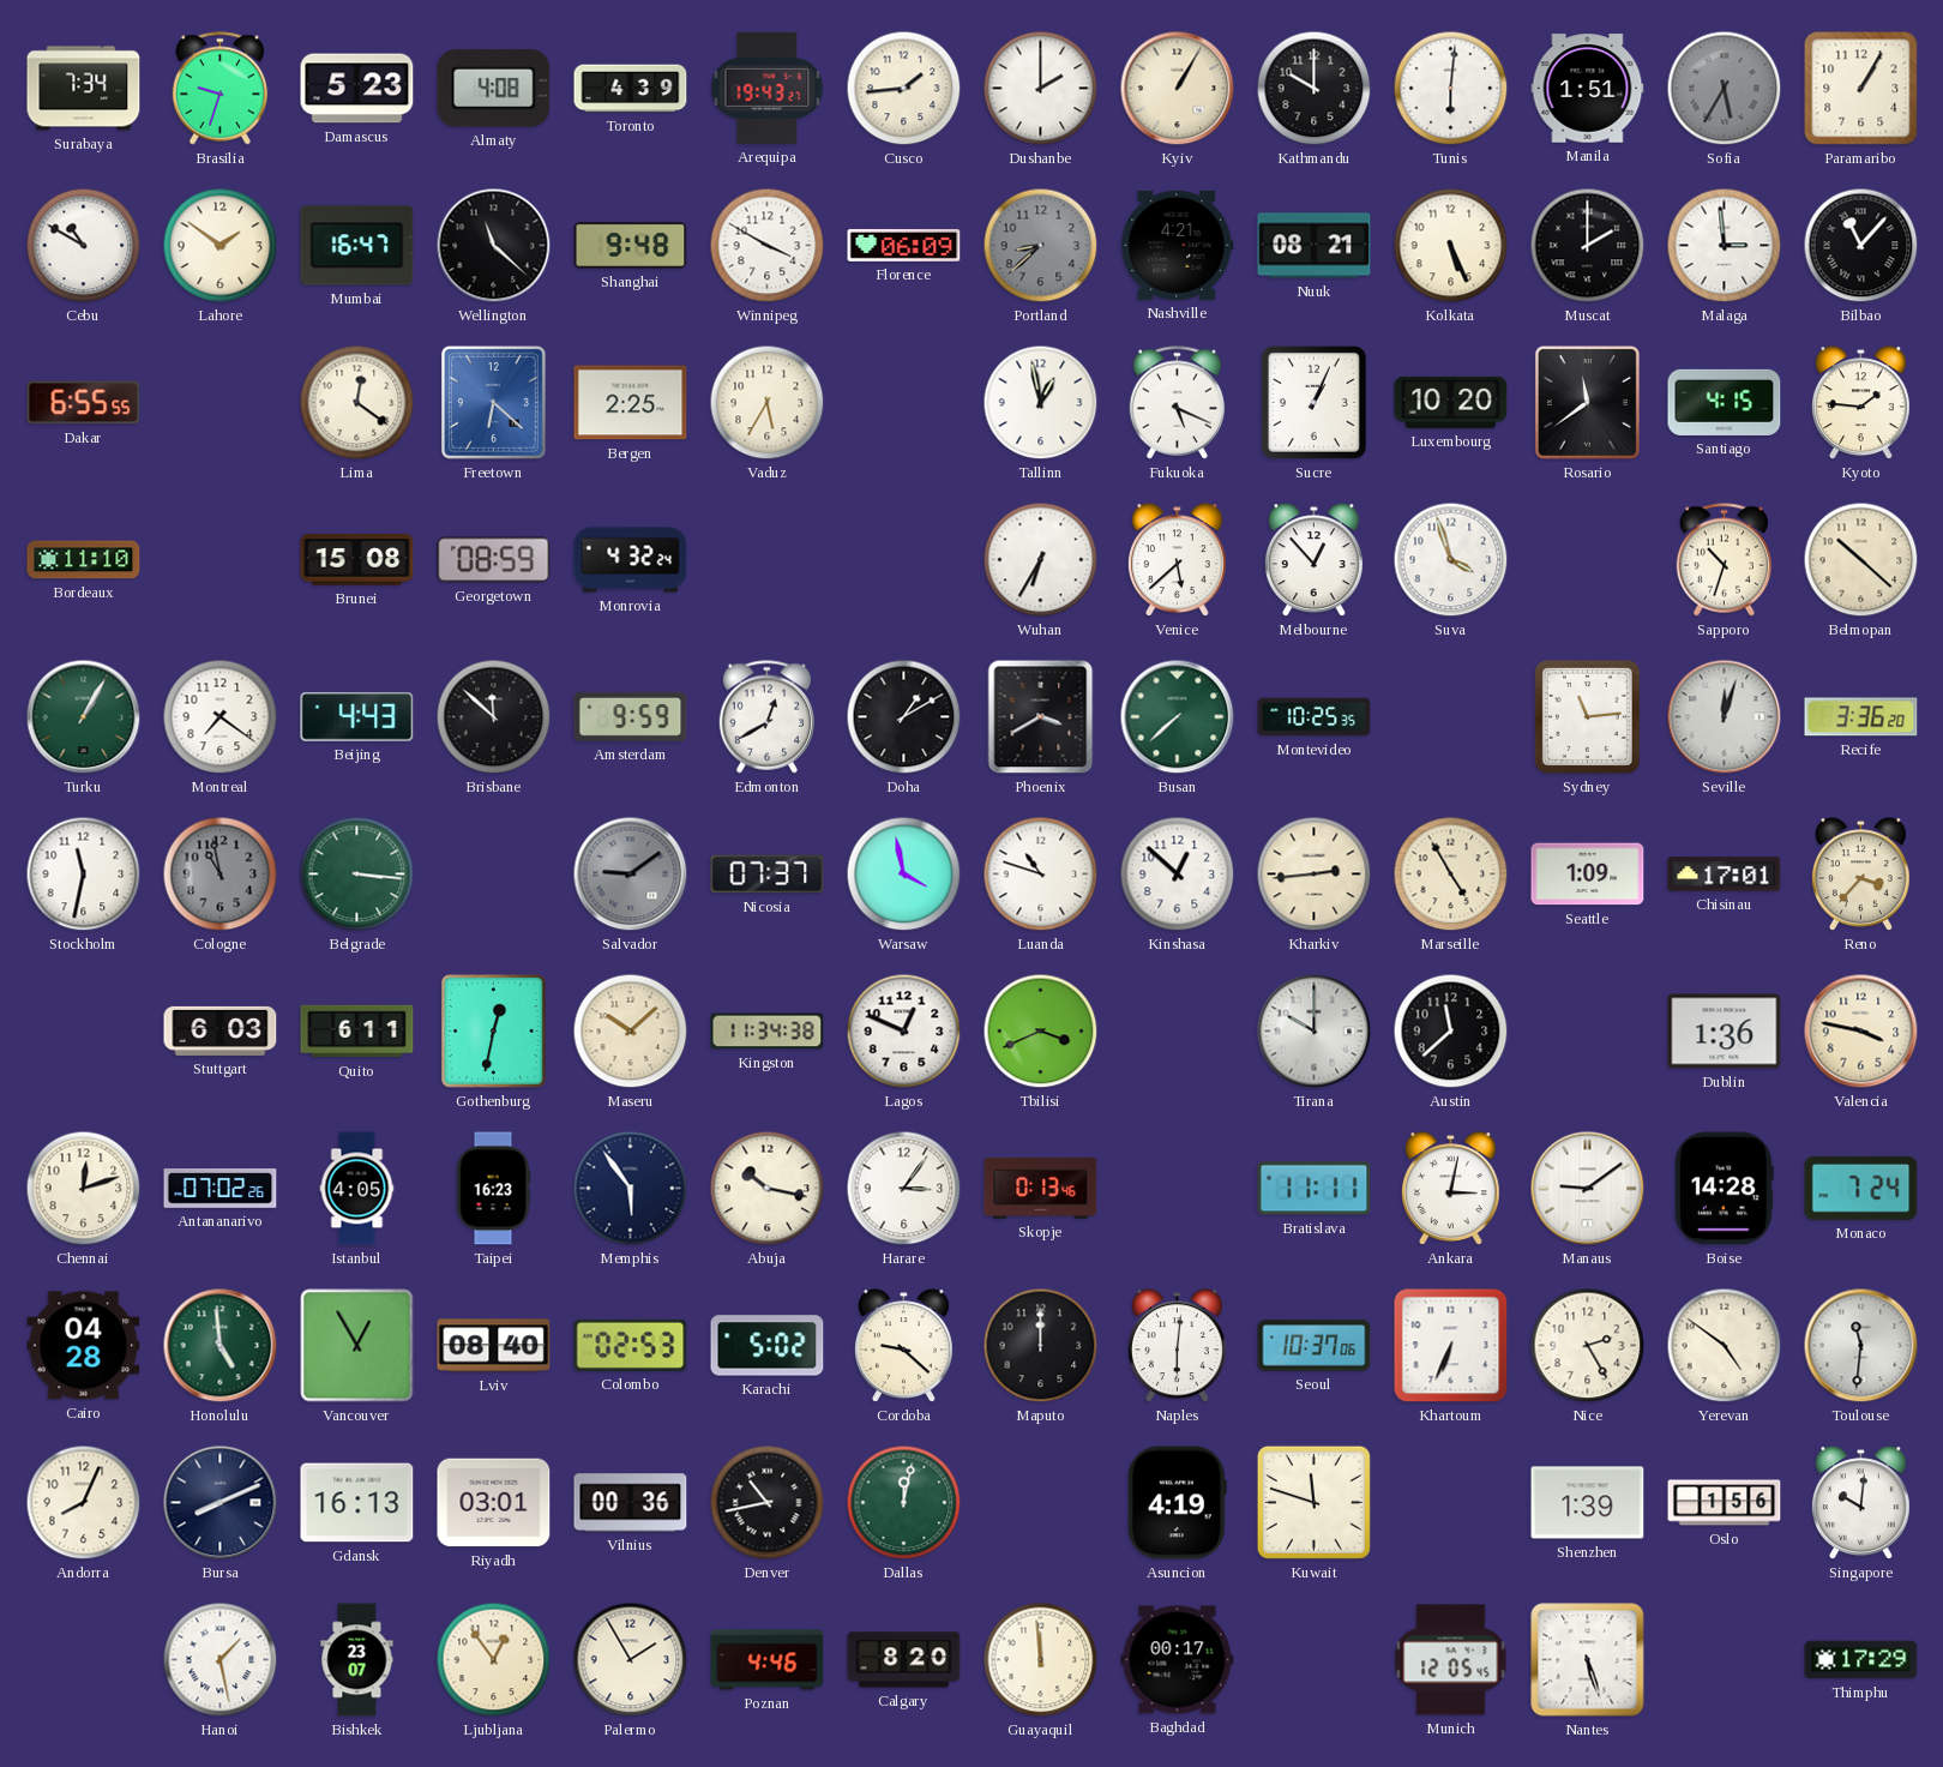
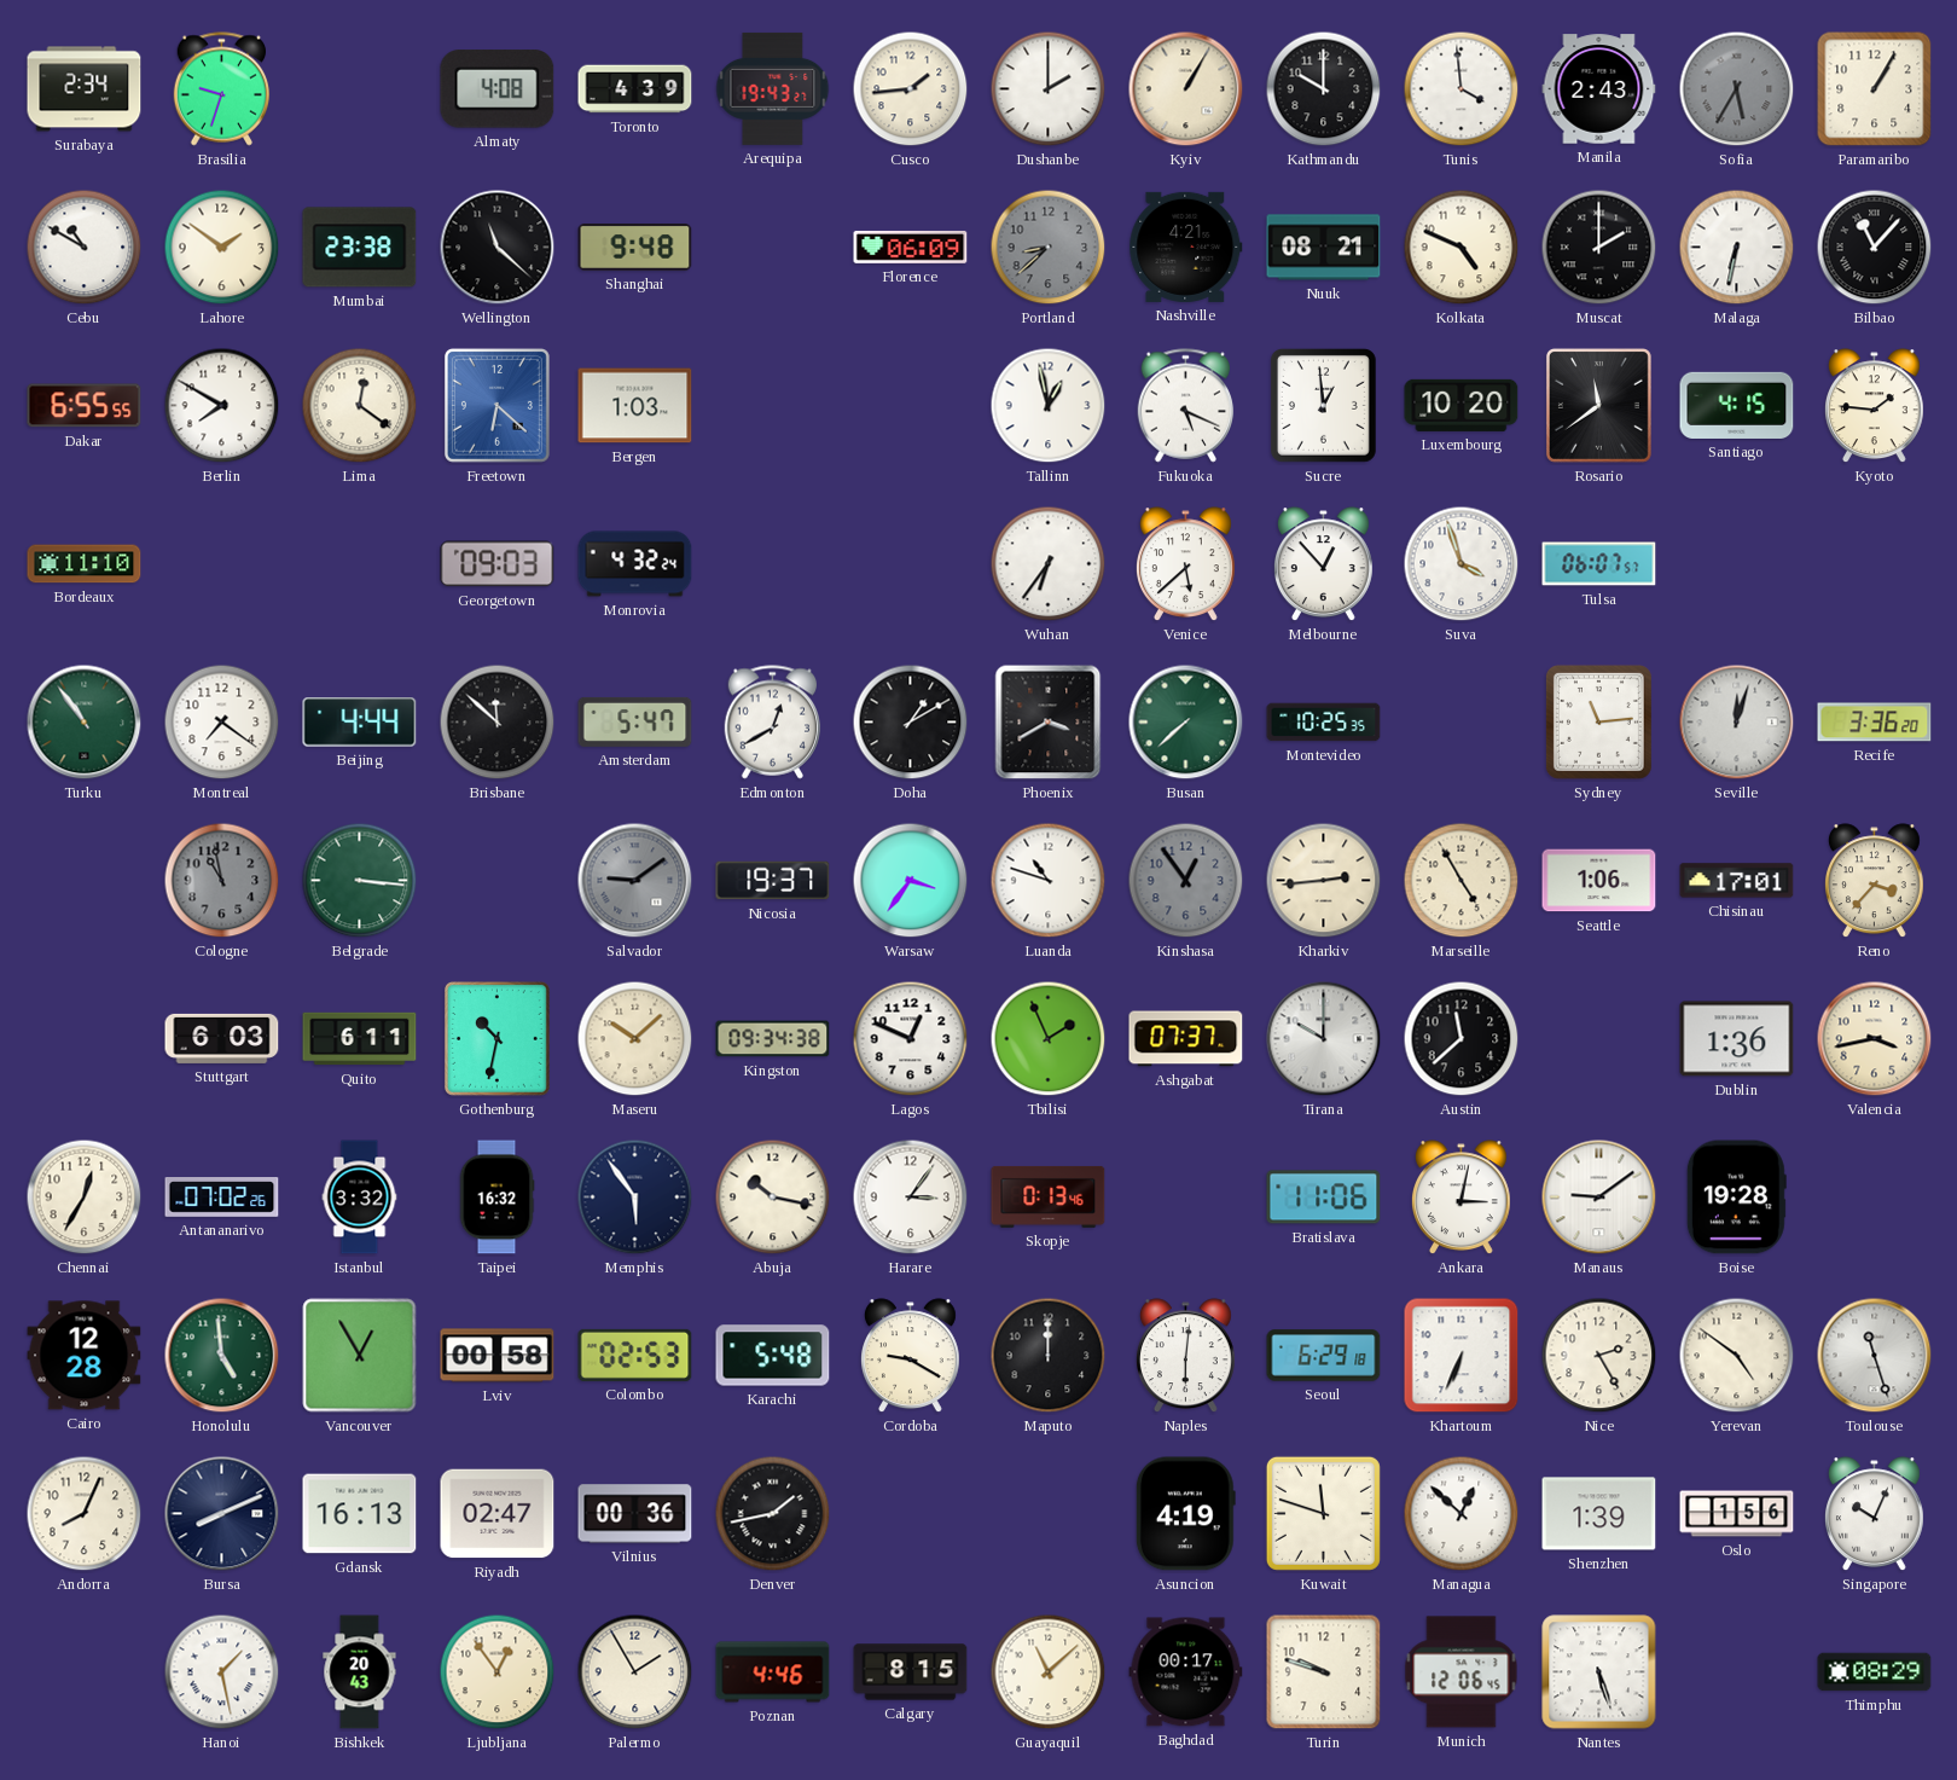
Surabaya: 7:34 -> 2:34 (85, 89)
Damascus: 5:23 -> none (357, 89)
Tunis: 6:01 -> 3:59 (1462, 89)
Manila: 1:51 -> 2:43 (1599, 89)
Mumbai: 16:47 -> 23:38 (360, 248)
Winnipeg: 3:50 -> none (768, 246)
Kolkata: 5:26 -> 4:49 (1462, 248)
Malaga: 2:59 -> 6:32 (1737, 248)
Berlin: none -> 7:50 (222, 406)
Bergen: 2:25 -> 1:03 (635, 406)
Vaduz: 5:35 -> none (768, 403)
Sucre: 1:04 -> 12:59 (1323, 405)
Brunei: 15:08 -> none (357, 560)
Georgetown: 08:59 -> 09:03 (498, 564)
Wuhan: 6:35 -> 6:36 (1049, 564)
Tulsa: none -> 06:07 (1599, 564)
Sapporo: 10:33 -> none (1725, 560)
Belmopan: 10:22 -> none (1861, 560)
Turku: 1:05 -> 10:54 (85, 723)
Beijing: 4:43 -> 4:44 (360, 723)
Amsterdam: 9:59 -> 5:47 (635, 721)
Stockholm: 11:32 -> none (84, 875)
Nicosia: 07:37 -> 19:37 (773, 881)
Warsaw: 3:58 -> 3:36 (911, 881)
Kinshasa: 12:52 -> 12:54 (1186, 881)
Kinshasa dial: white -> grey (1186, 881)
Seattle: 1:09 -> 1:06 (1599, 881)
Gothenburg: 12:32 -> 10:32 (496, 1038)
Kingston: 11:34 -> 09:34 (773, 1039)
Tbilisi: 3:41 -> 1:56 (1049, 1039)
Ashgabat: none -> 07:37 (1186, 1039)
Valencia: 3:47 -> 3:43 (1875, 1039)
Chennai: 12:12 -> 12:35 (85, 1198)
Istanbul: 4:05 -> 3:32 (360, 1198)
Taipei: 16:23 -> 16:32 (496, 1198)
Bratislava: 11:11 -> 11:06 (1324, 1198)
Boise: 14:28 -> 19:28 (1736, 1198)
Monaco: 7:24 -> none (1861, 1188)
Cairo: 04:28 -> 12:28 (85, 1356)
Lviv: 08:40 -> 00:58 (498, 1356)
Karachi: 5:02 -> 5:48 (773, 1356)
Cordoba: 9:22 -> 9:20 (910, 1356)
Seoul: 10:37 -> 6:29 (1324, 1356)
Toulouse: 11:31 -> 11:27 (1875, 1356)
Riyadh: 03:01 -> 02:47 (498, 1514)
Denver: 10:43 -> 1:43 (773, 1514)
Dallas: 12:02 -> none (904, 1503)
Managua: none -> 12:52 (1462, 1514)
Singapore: 10:01 -> 10:04 (1874, 1514)
Bishkek: 23:07 -> 20:43 (360, 1672)
Calgary: 8:20 -> 8:15 (911, 1672)
Guayaquil: 11:59 -> 11:08 (1049, 1672)
Turin: none -> 9:48 (1324, 1672)
Munich: 12:05 -> 12:06 (1462, 1672)
Thimphu: 17:29 -> 08:29 (1875, 1672)
